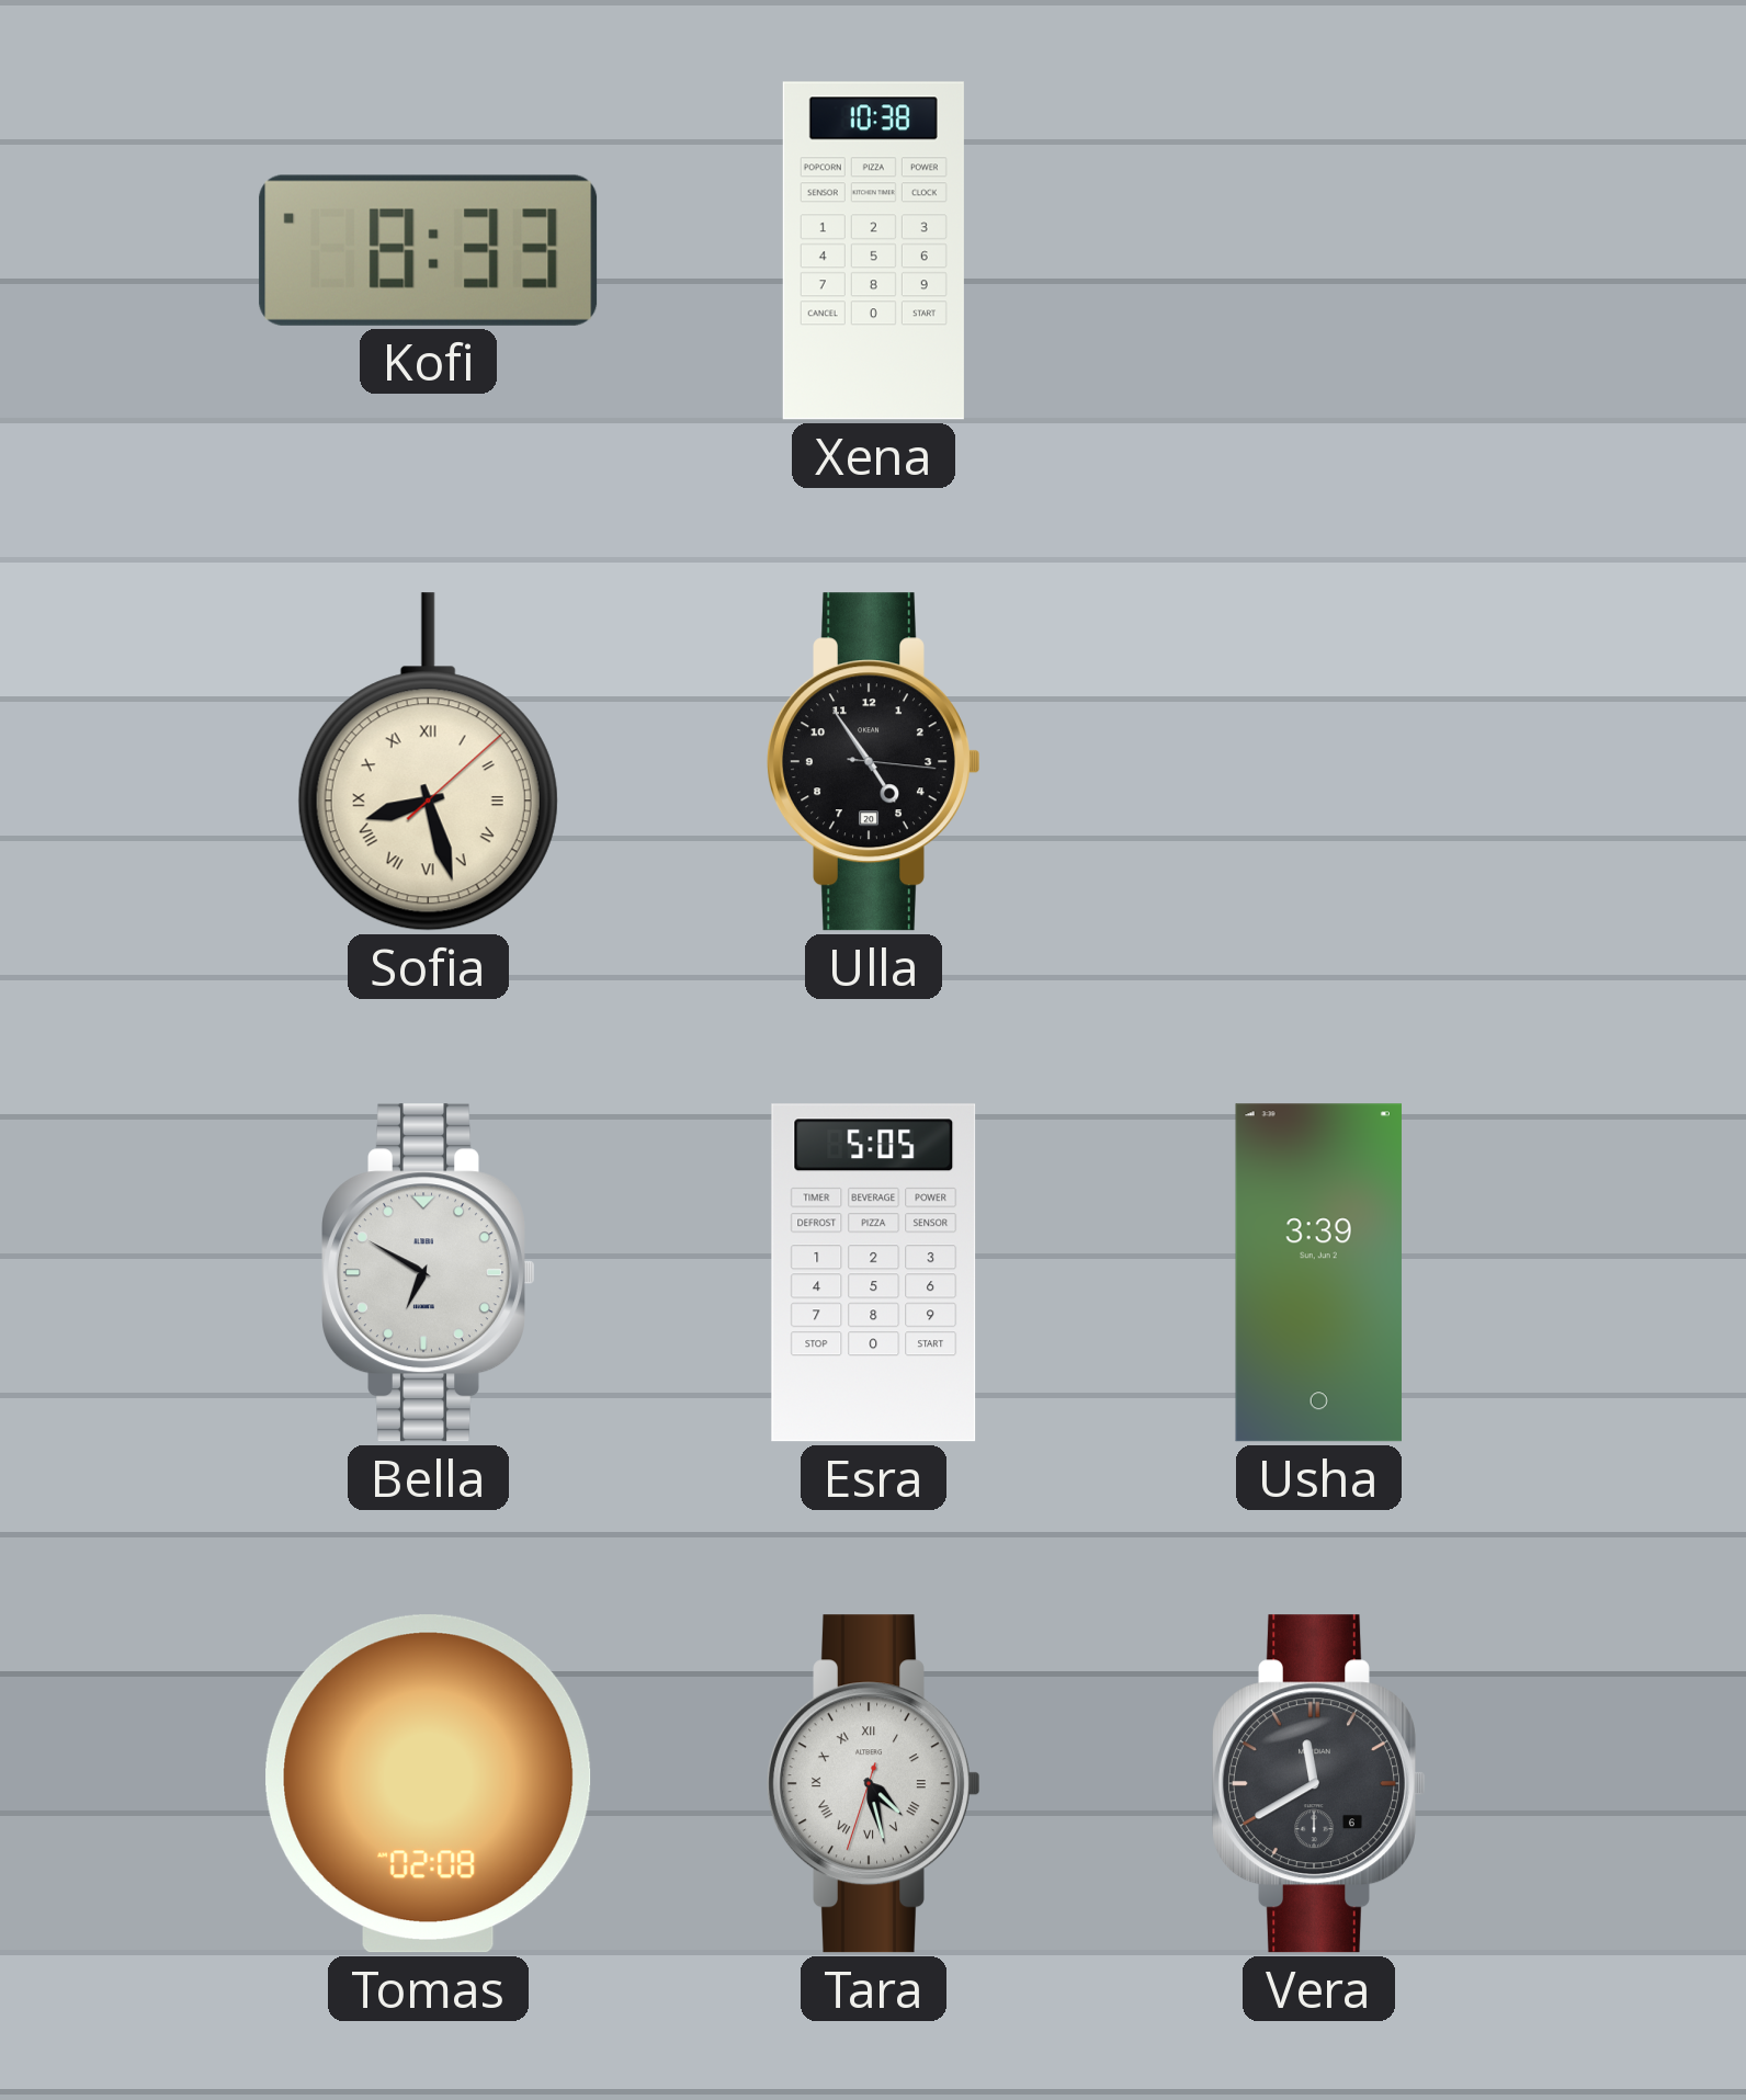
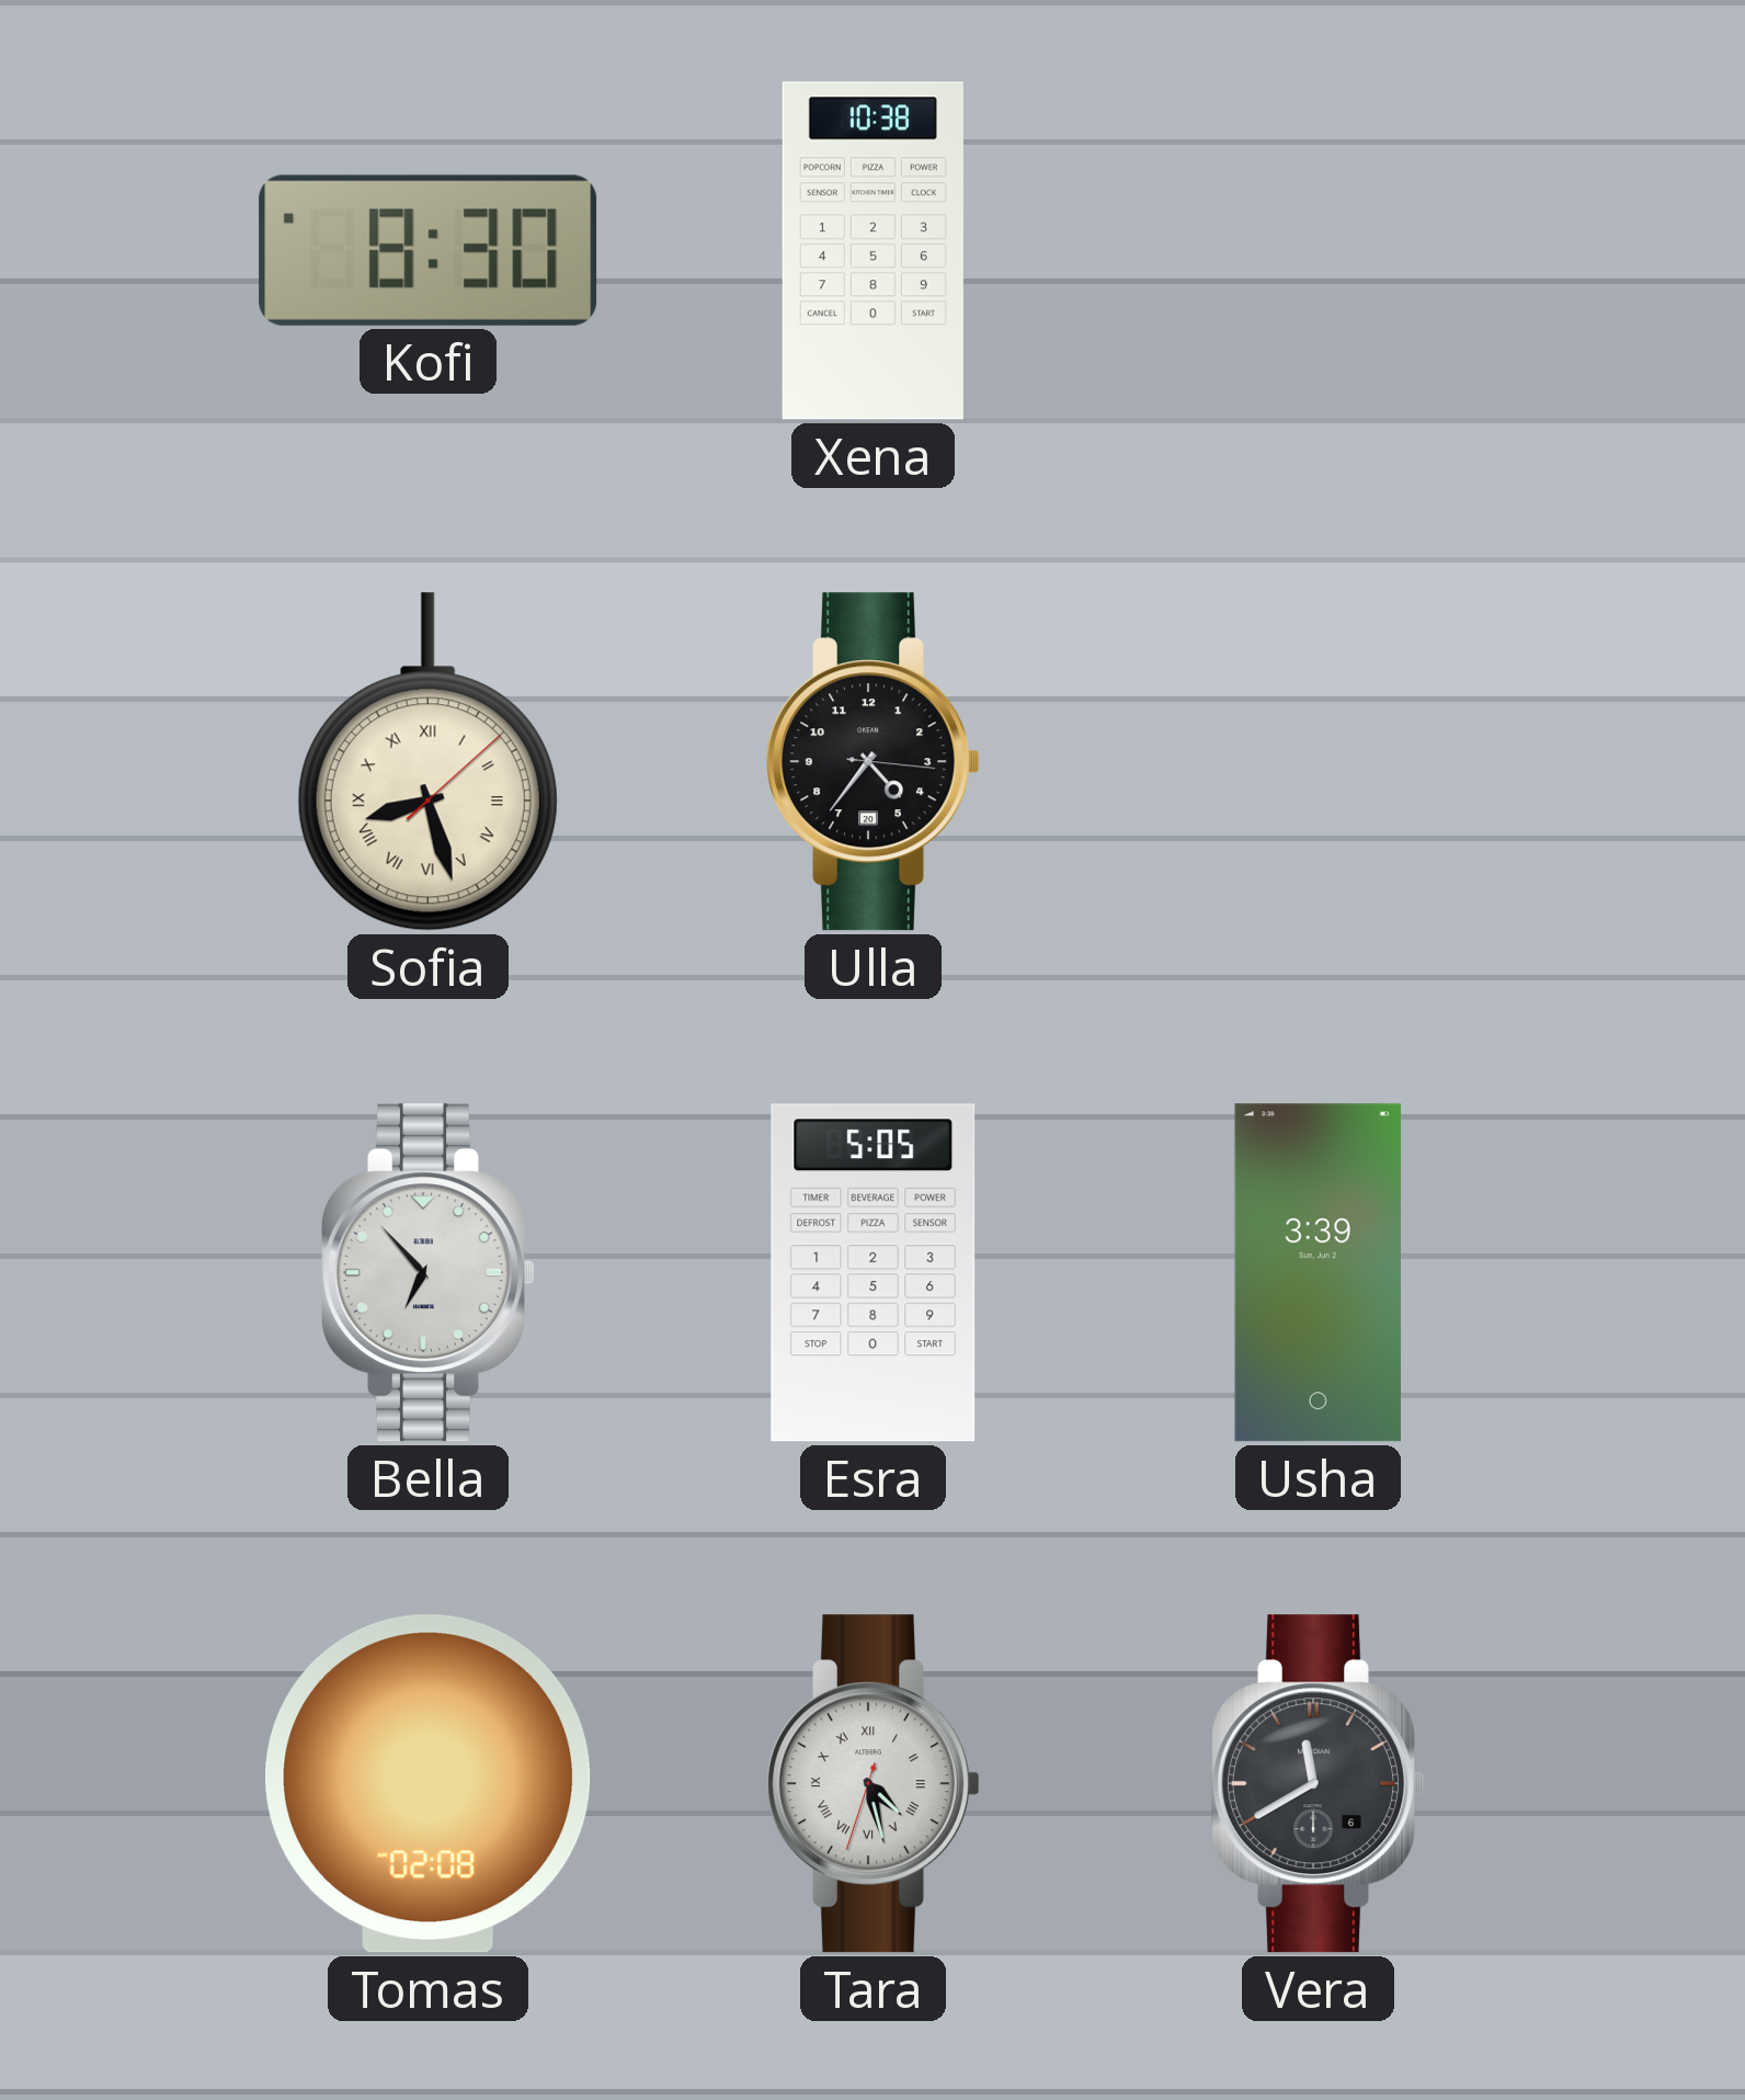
Kofi: 8:33 -> 8:30 (429, 250)
Ulla: 4:54 -> 4:36 (874, 762)
Bella: 6:50 -> 6:53 (429, 1273)
